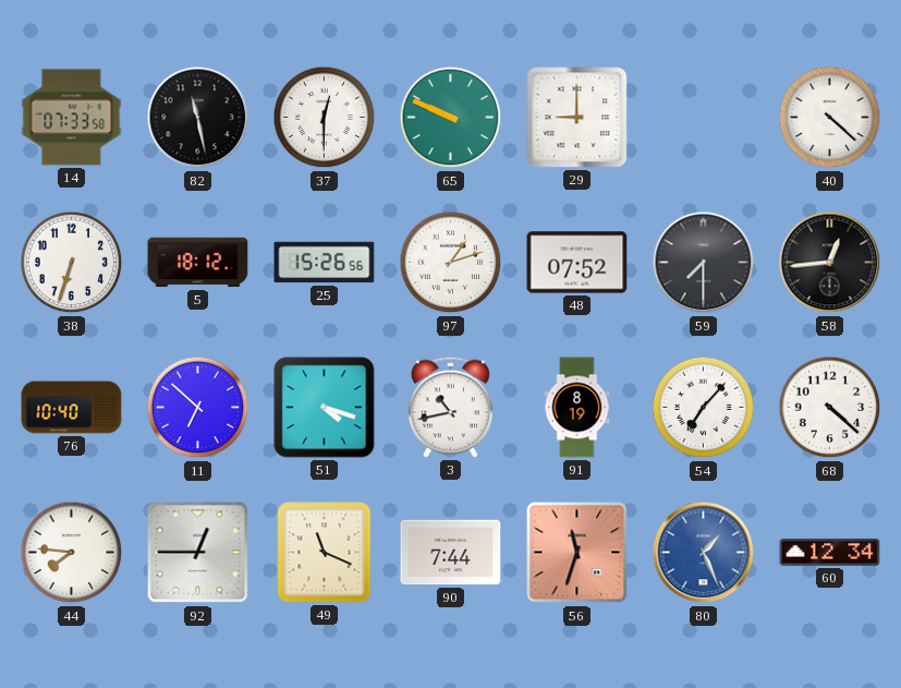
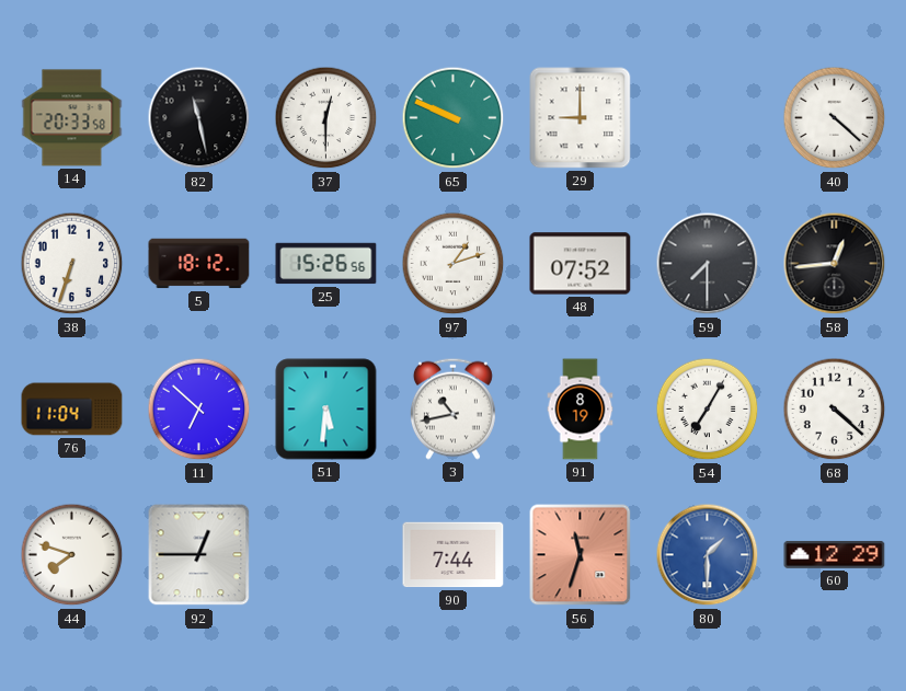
14: 07:33 -> 20:33 (72, 118)
76: 10:40 -> 11:04 (72, 410)
51: 4:18 -> 5:31 (326, 410)
54: 7:07 -> 7:05 (708, 410)
44: 7:46 -> 7:48 (72, 555)
49: 11:19 -> none (325, 553)
80: 1:26 -> 1:30 (708, 555)
60: 12:34 -> 12:29 (835, 555)
